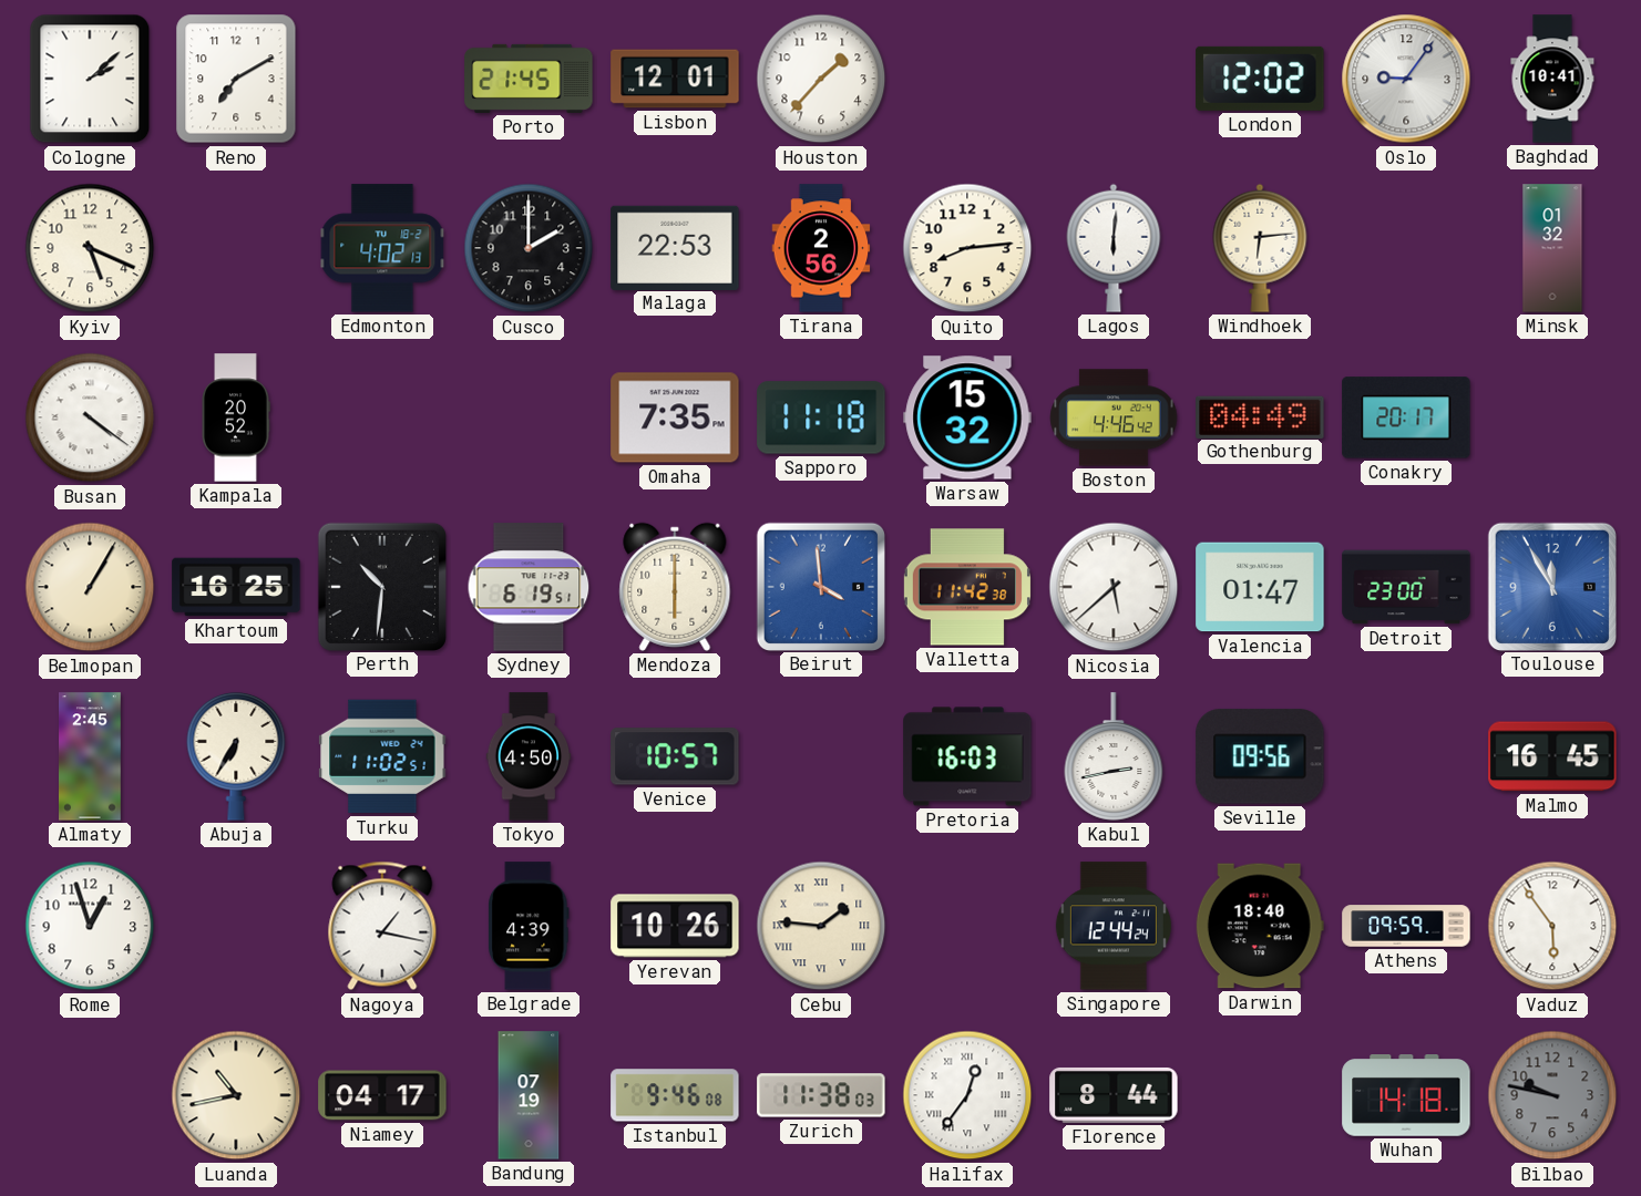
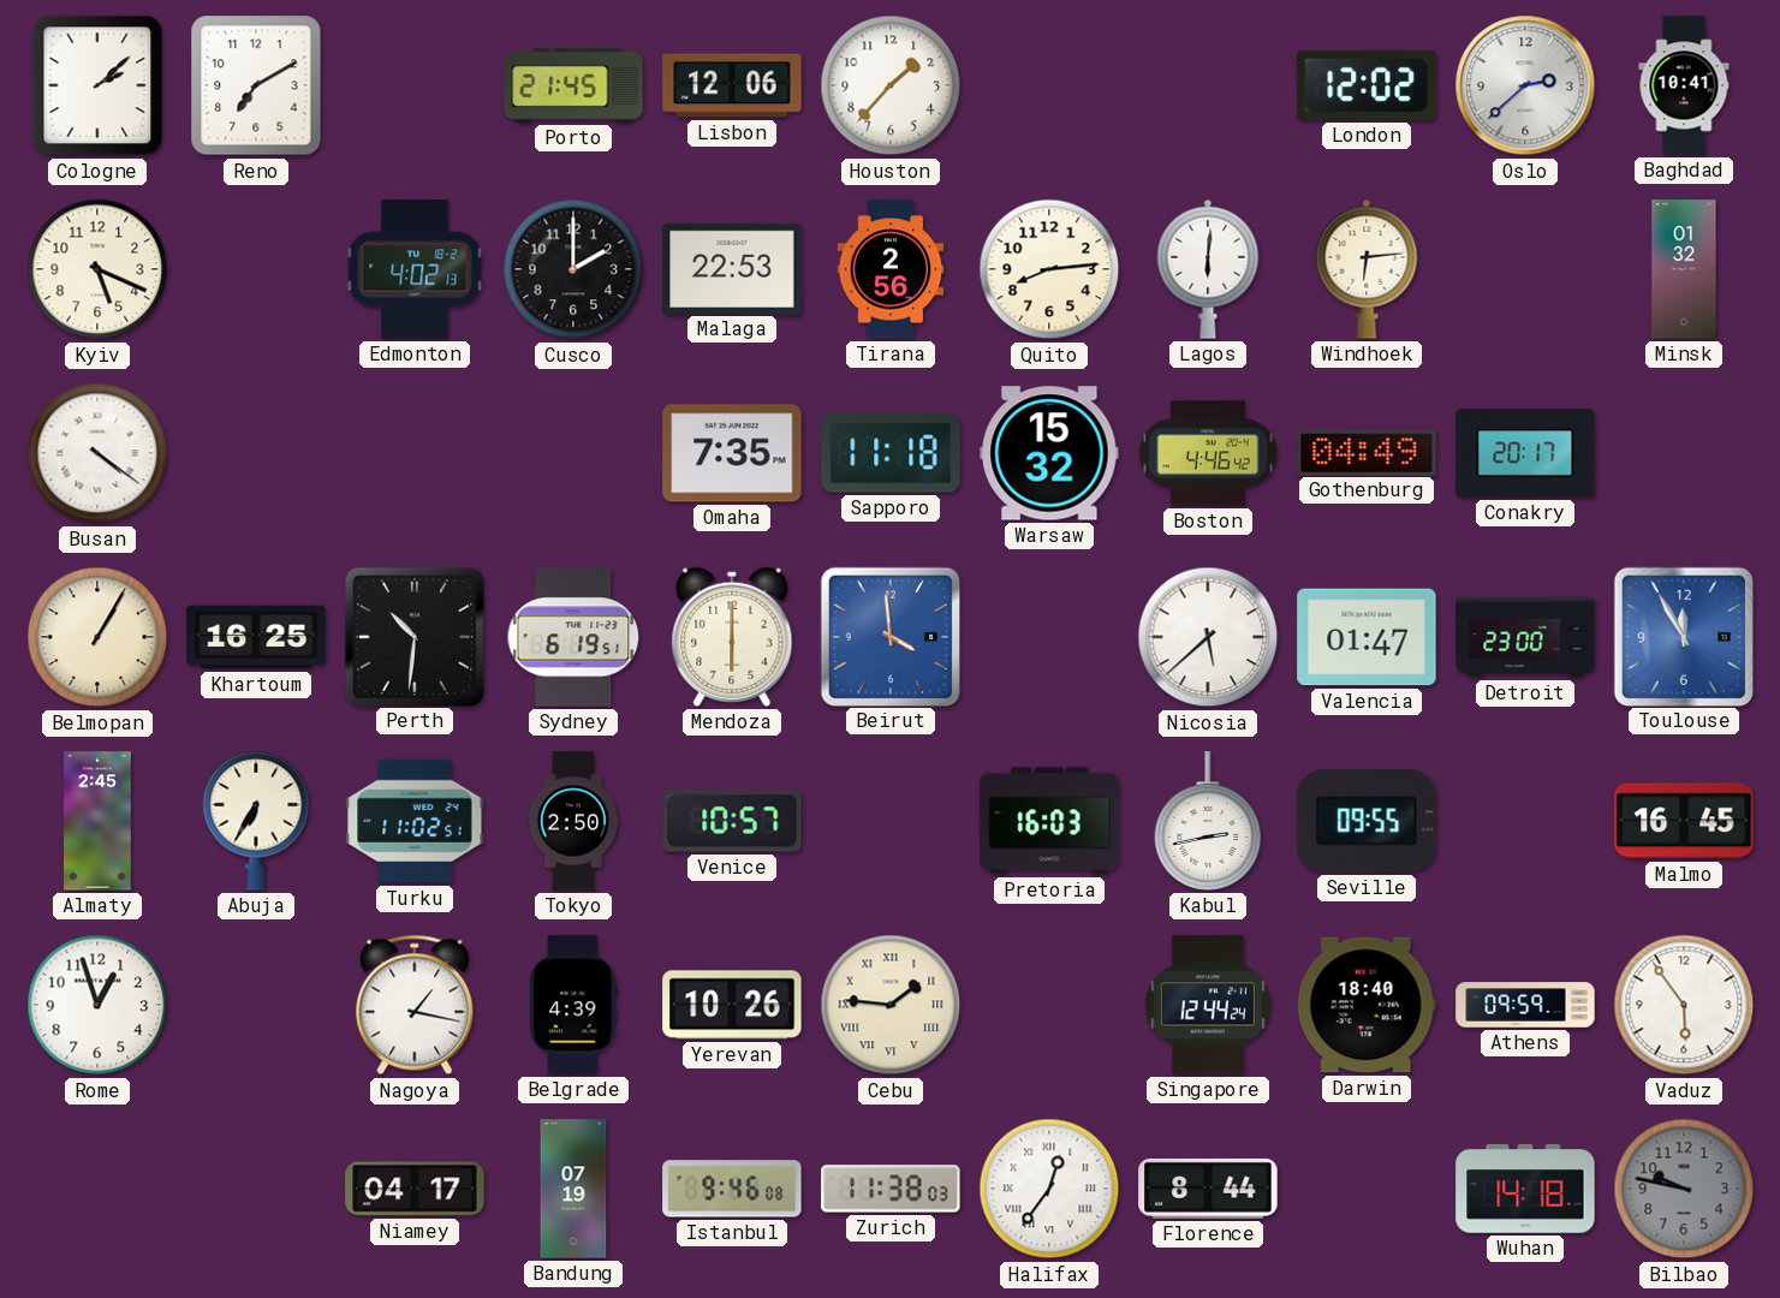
Lisbon: 12:01 -> 12:06 (732, 85)
Oslo: 9:06 -> 2:38 (1525, 85)
Kampala: 20:52 -> none (236, 417)
Valletta: 11:42 -> none (967, 587)
Tokyo: 4:50 -> 2:50 (573, 821)
Seville: 09:56 -> 09:55 (1367, 821)
Luanda: 10:43 -> none (236, 1095)
